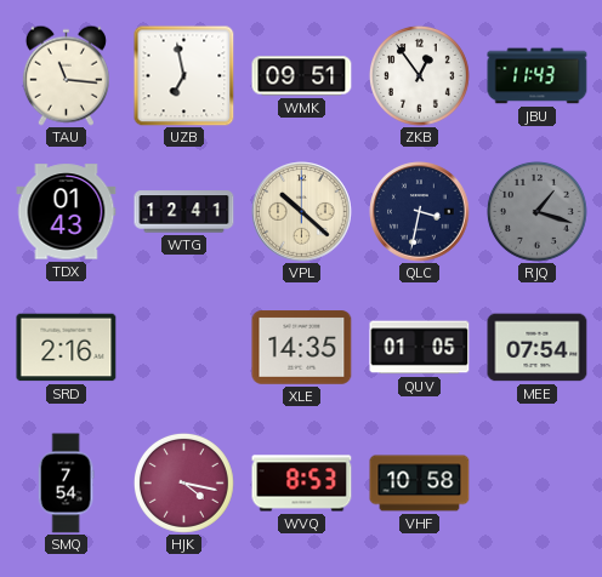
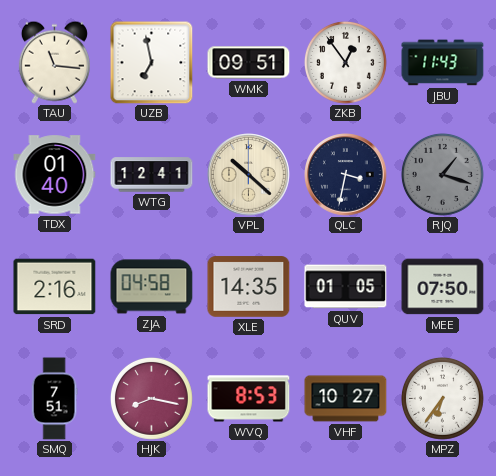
TDX: 01:43 -> 01:40 (55, 175)
ZJA: none -> 04:58 (152, 287)
MEE: 07:54 -> 07:50 (443, 287)
SMQ: 7:54 -> 7:51 (54, 399)
HJK: 4:17 -> 8:17 (151, 398)
VHF: 10:58 -> 10:27 (346, 399)
MPZ: none -> 6:36 (442, 398)
